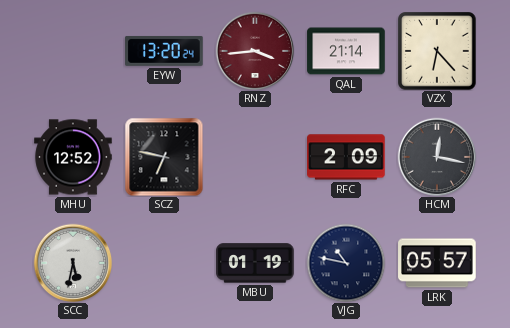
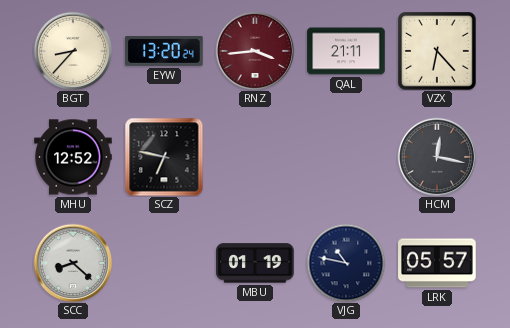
BGT: none -> 8:37 (73, 51)
QAL: 21:14 -> 21:11 (346, 51)
RFC: 2:09 -> none (346, 157)
SCC: 5:32 -> 8:22 (73, 263)
